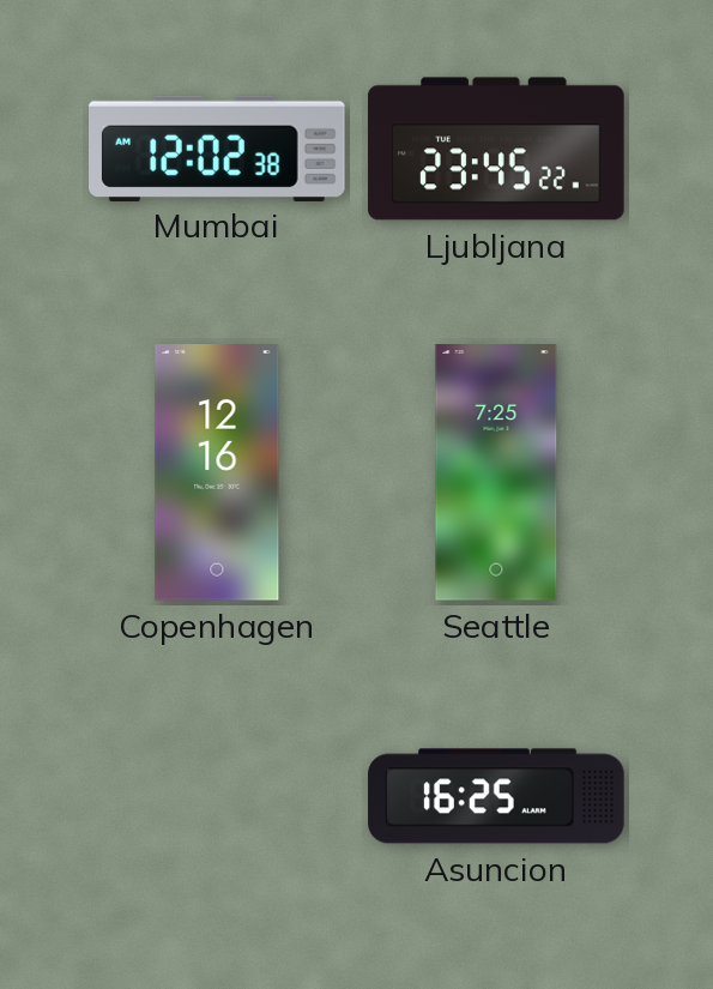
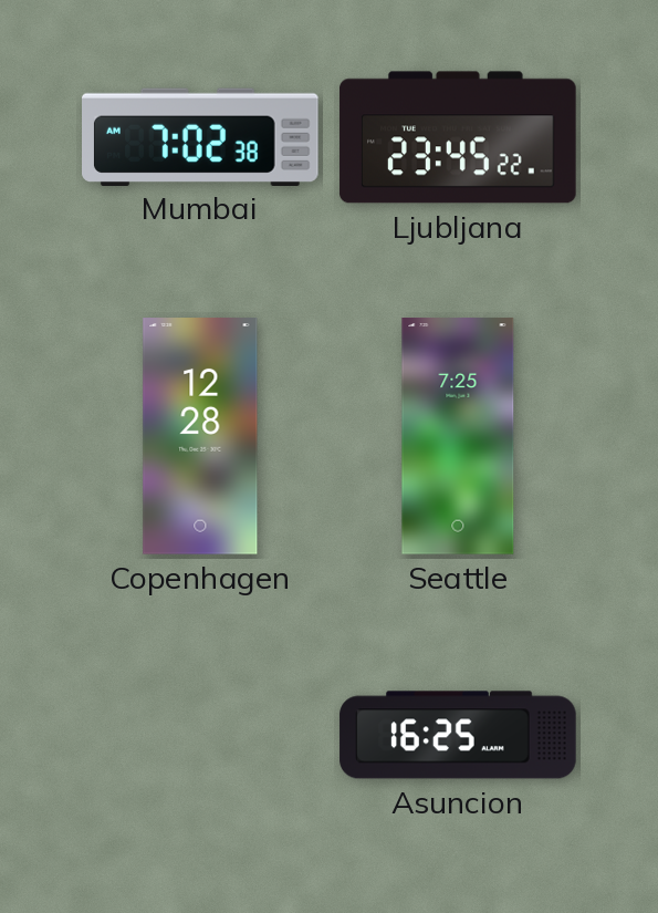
Mumbai: 12:02 -> 7:02 (201, 136)
Copenhagen: 12:16 -> 12:28 (200, 436)
